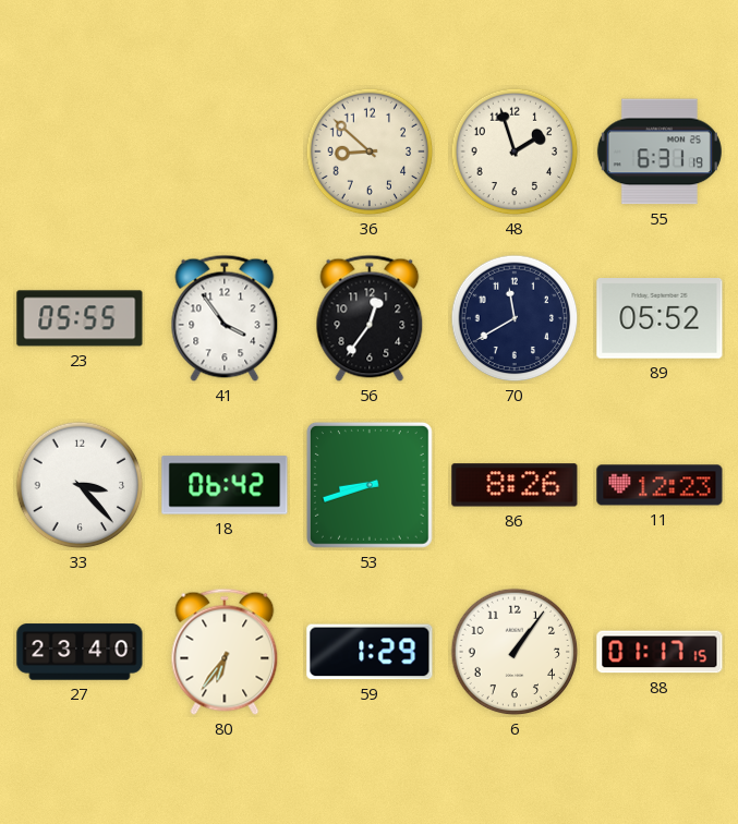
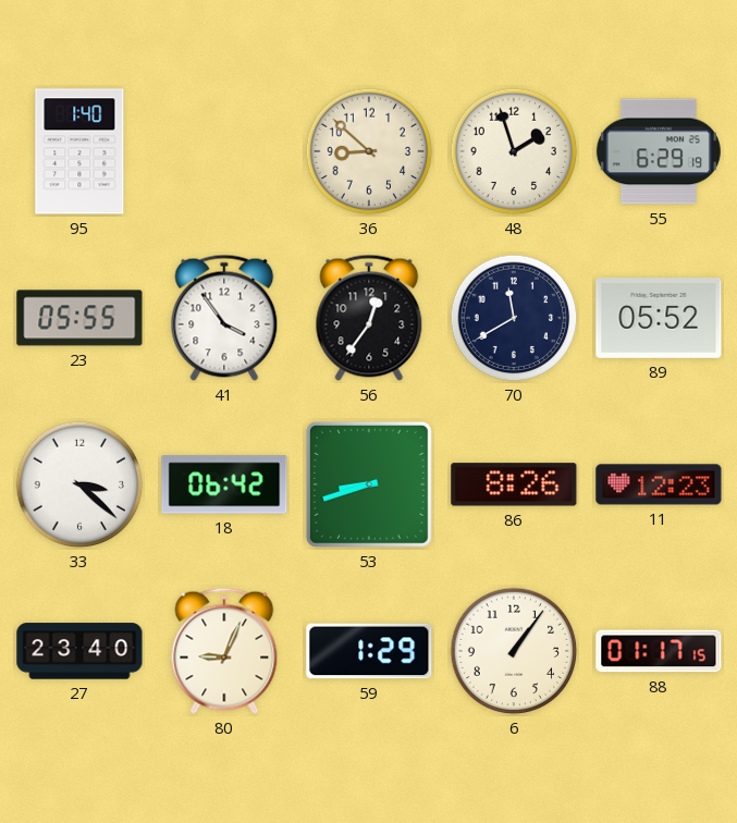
95: none -> 1:40 (79, 151)
55: 6:31 -> 6:29 (659, 151)
33: 3:23 -> 3:22 (79, 484)
80: 6:36 -> 9:04 (224, 651)
